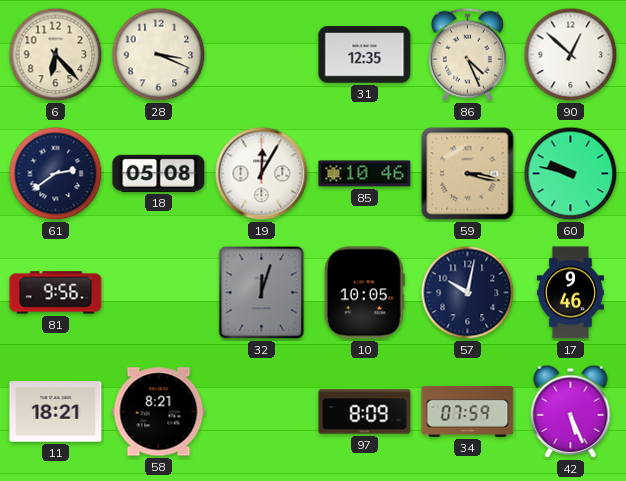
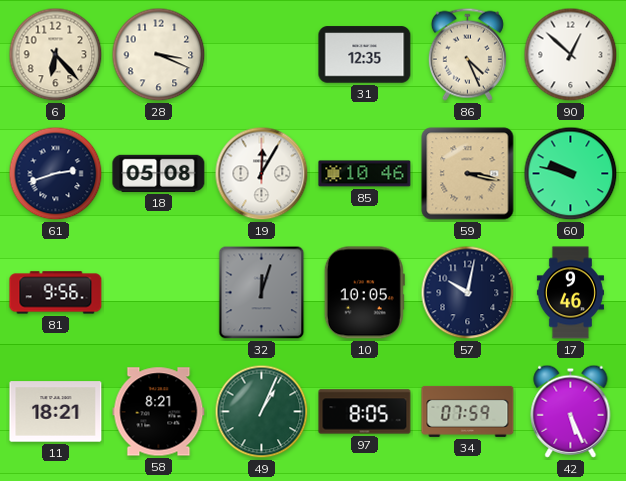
61: 2:39 -> 2:42 (56, 174)
49: none -> 1:04 (262, 412)
97: 8:09 -> 8:05 (365, 412)
